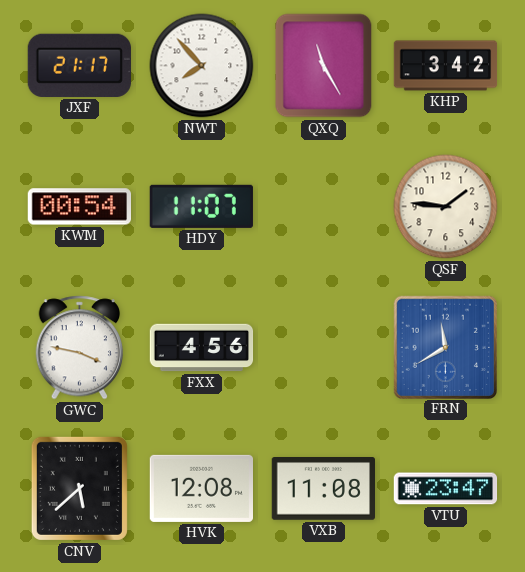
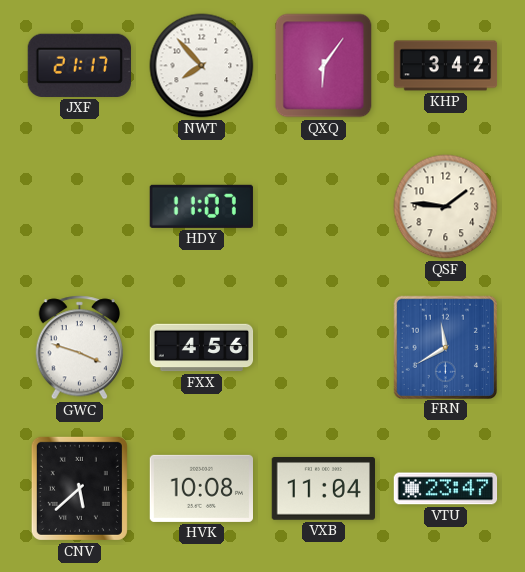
QXQ: 11:25 -> 6:06 (324, 66)
KWM: 00:54 -> none (79, 207)
GWC: 3:47 -> 3:48 (80, 348)
HVK: 12:08 -> 10:08 (201, 488)
VXB: 11:08 -> 11:04 (323, 489)
